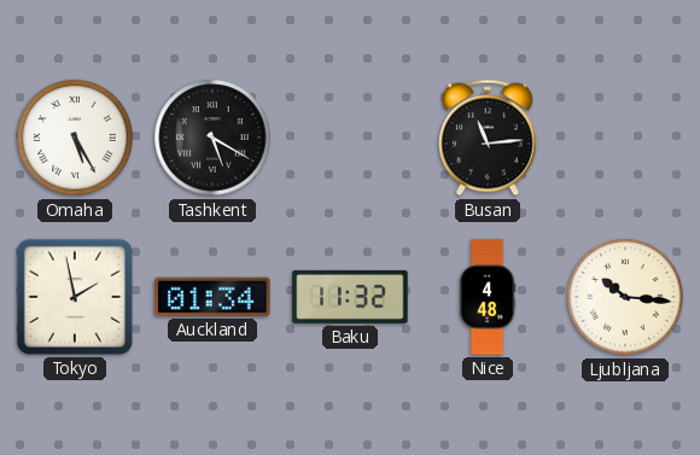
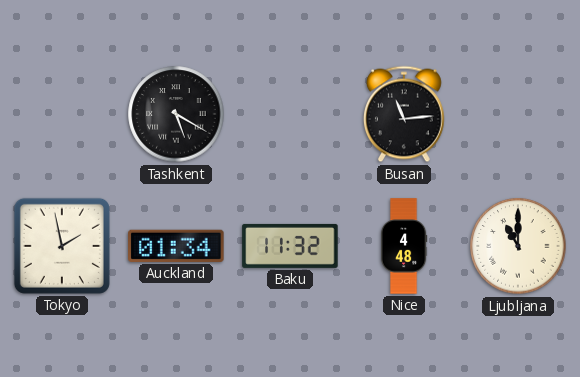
Omaha: 5:25 -> none (75, 138)
Ljubljana: 10:16 -> 11:00 (518, 246)
